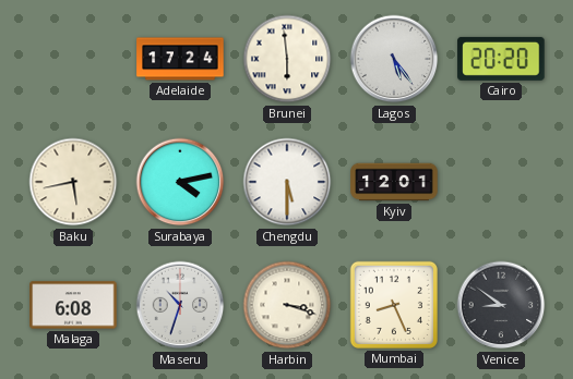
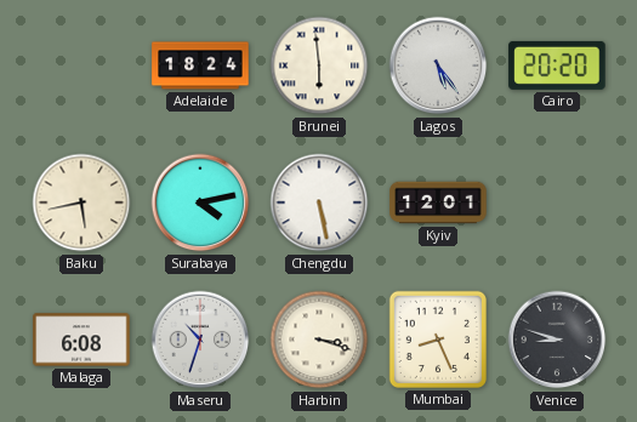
Adelaide: 17:24 -> 18:24 (200, 65)
Chengdu: 5:30 -> 5:28 (319, 203)
Venice: 8:51 -> 8:48 (557, 340)
